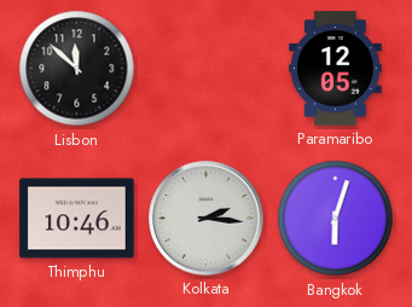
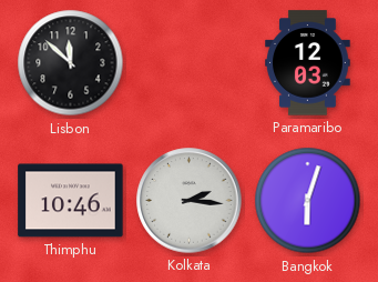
Paramaribo: 12:05 -> 12:03 (308, 63)
